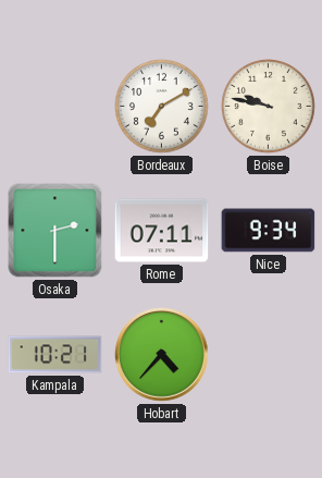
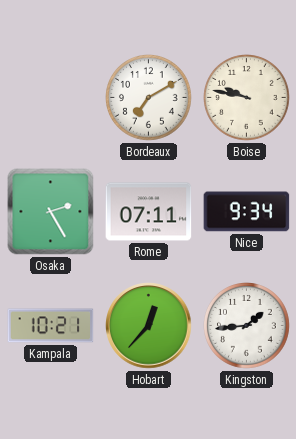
Osaka: 2:30 -> 2:25 (51, 212)
Hobart: 4:37 -> 12:37 (149, 326)
Kingston: none -> 1:44 (247, 326)
